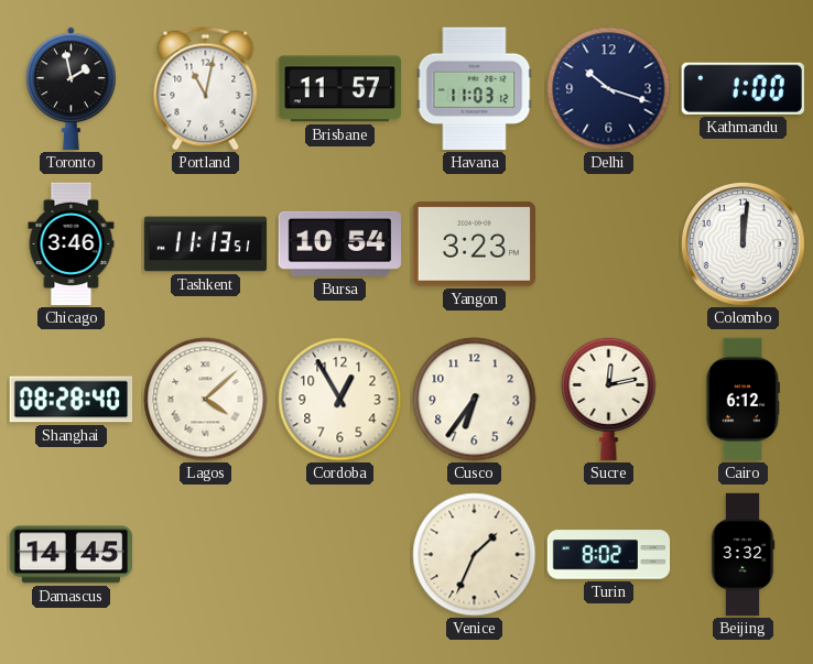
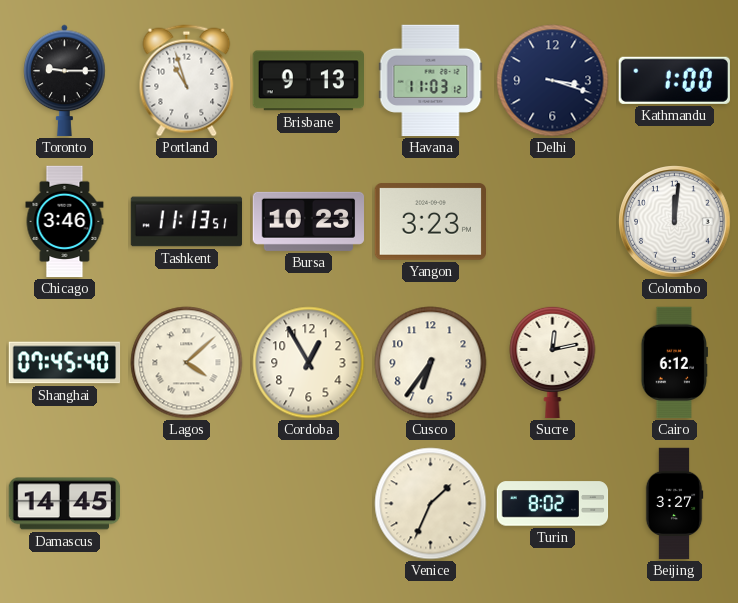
Toronto: 1:58 -> 9:15 (65, 81)
Portland: 11:02 -> 10:57 (187, 81)
Brisbane: 11:57 -> 9:13 (308, 81)
Delhi: 10:18 -> 3:18 (553, 81)
Bursa: 10:54 -> 10:23 (309, 221)
Shanghai: 08:28 -> 07:45 (65, 363)
Beijing: 3:32 -> 3:27 (674, 504)
